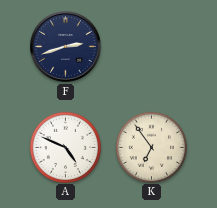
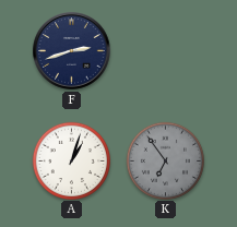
A: 4:49 -> 1:03 (71, 160)
K dial: cream -> grey (165, 160)
